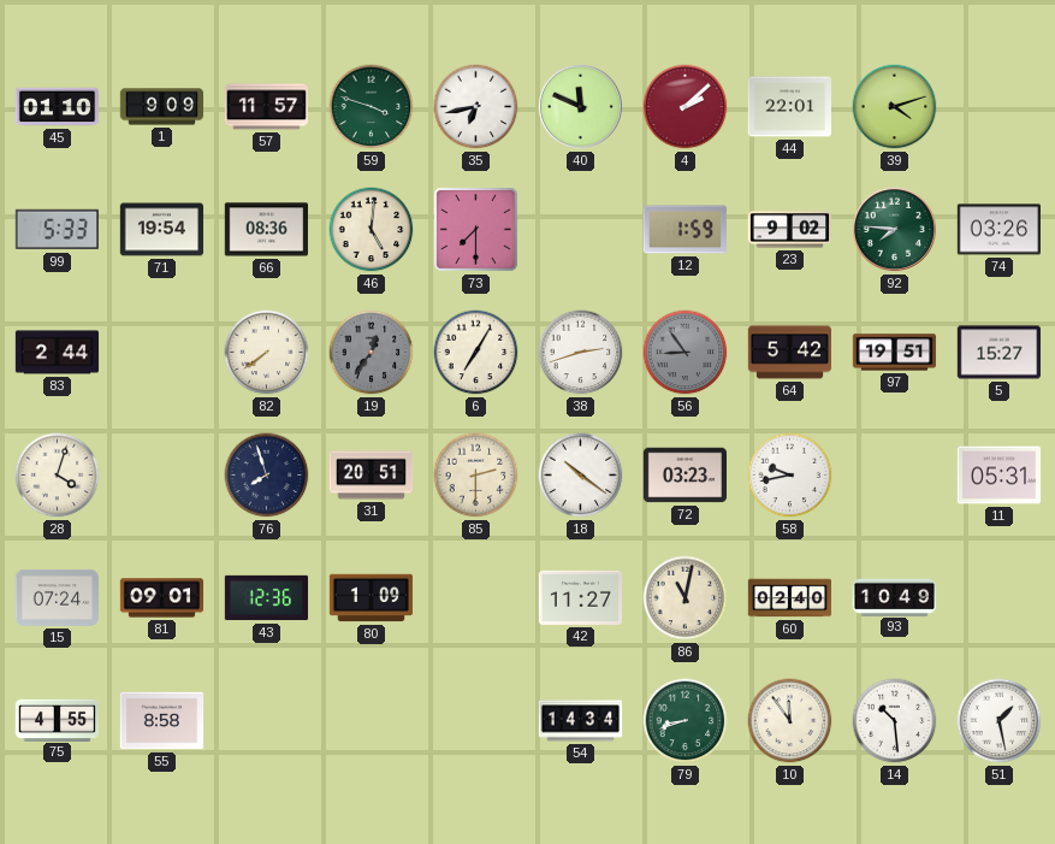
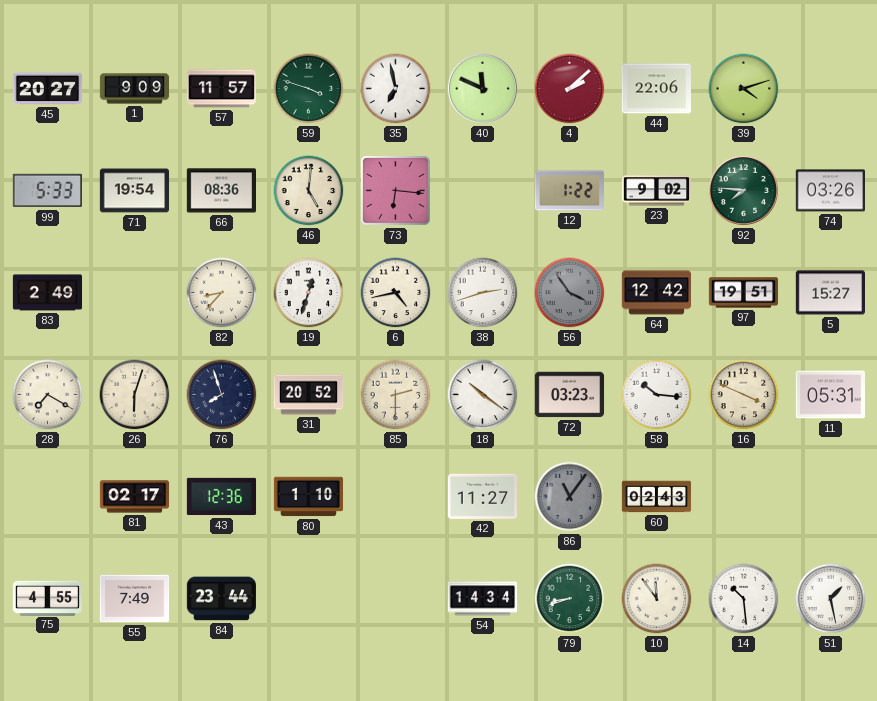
45: 01:10 -> 20:27 (48, 89)
35: 6:43 -> 6:58 (396, 89)
44: 22:01 -> 22:06 (657, 89)
73: 7:30 -> 6:16 (396, 191)
12: 1:59 -> 1:22 (570, 191)
83: 2:44 -> 2:49 (48, 293)
82: 7:39 -> 8:37 (222, 293)
19: 12:36 -> 12:33 (309, 293)
19 dial: grey -> white (309, 293)
6: 7:05 -> 4:43 (396, 293)
56: 8:54 -> 3:54 (570, 293)
64: 5:42 -> 12:42 (657, 293)
28: 4:03 -> 7:20 (48, 395)
26: none -> 6:03 (135, 395)
31: 20:51 -> 20:52 (309, 395)
58: 9:43 -> 10:16 (657, 395)
16: none -> 3:49 (744, 395)
15: 07:24 -> none (57, 597)
81: 09:01 -> 02:17 (135, 497)
80: 1:09 -> 1:10 (309, 497)
86: 11:02 -> 11:06 (570, 497)
86 dial: cream -> grey (570, 497)
60: 02:40 -> 02:43 (657, 497)
93: 10:49 -> none (895, 597)
55: 8:58 -> 7:49 (135, 599)
84: none -> 23:44 (221, 599)
